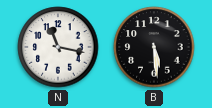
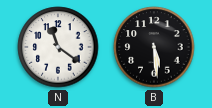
N: 11:17 -> 11:21 (58, 47)
